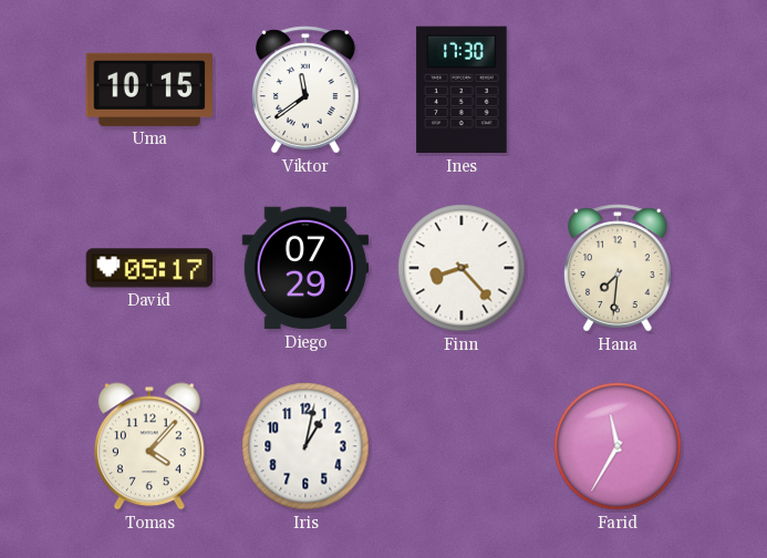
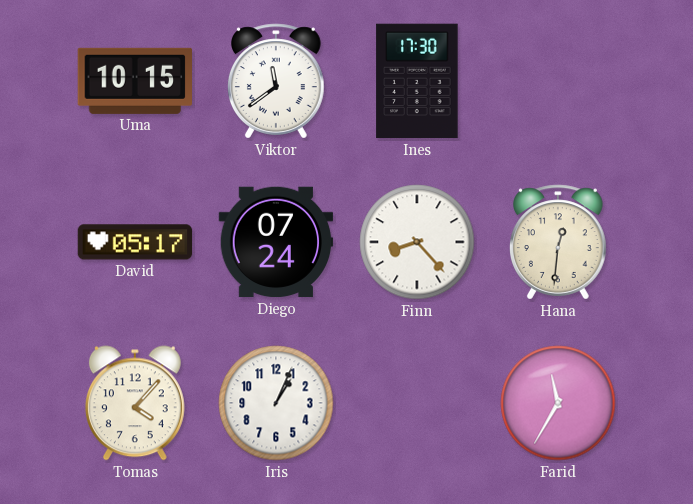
Diego: 07:29 -> 07:24 (276, 242)
Hana: 7:31 -> 12:31 (559, 242)
Iris: 1:02 -> 1:04 (276, 403)
